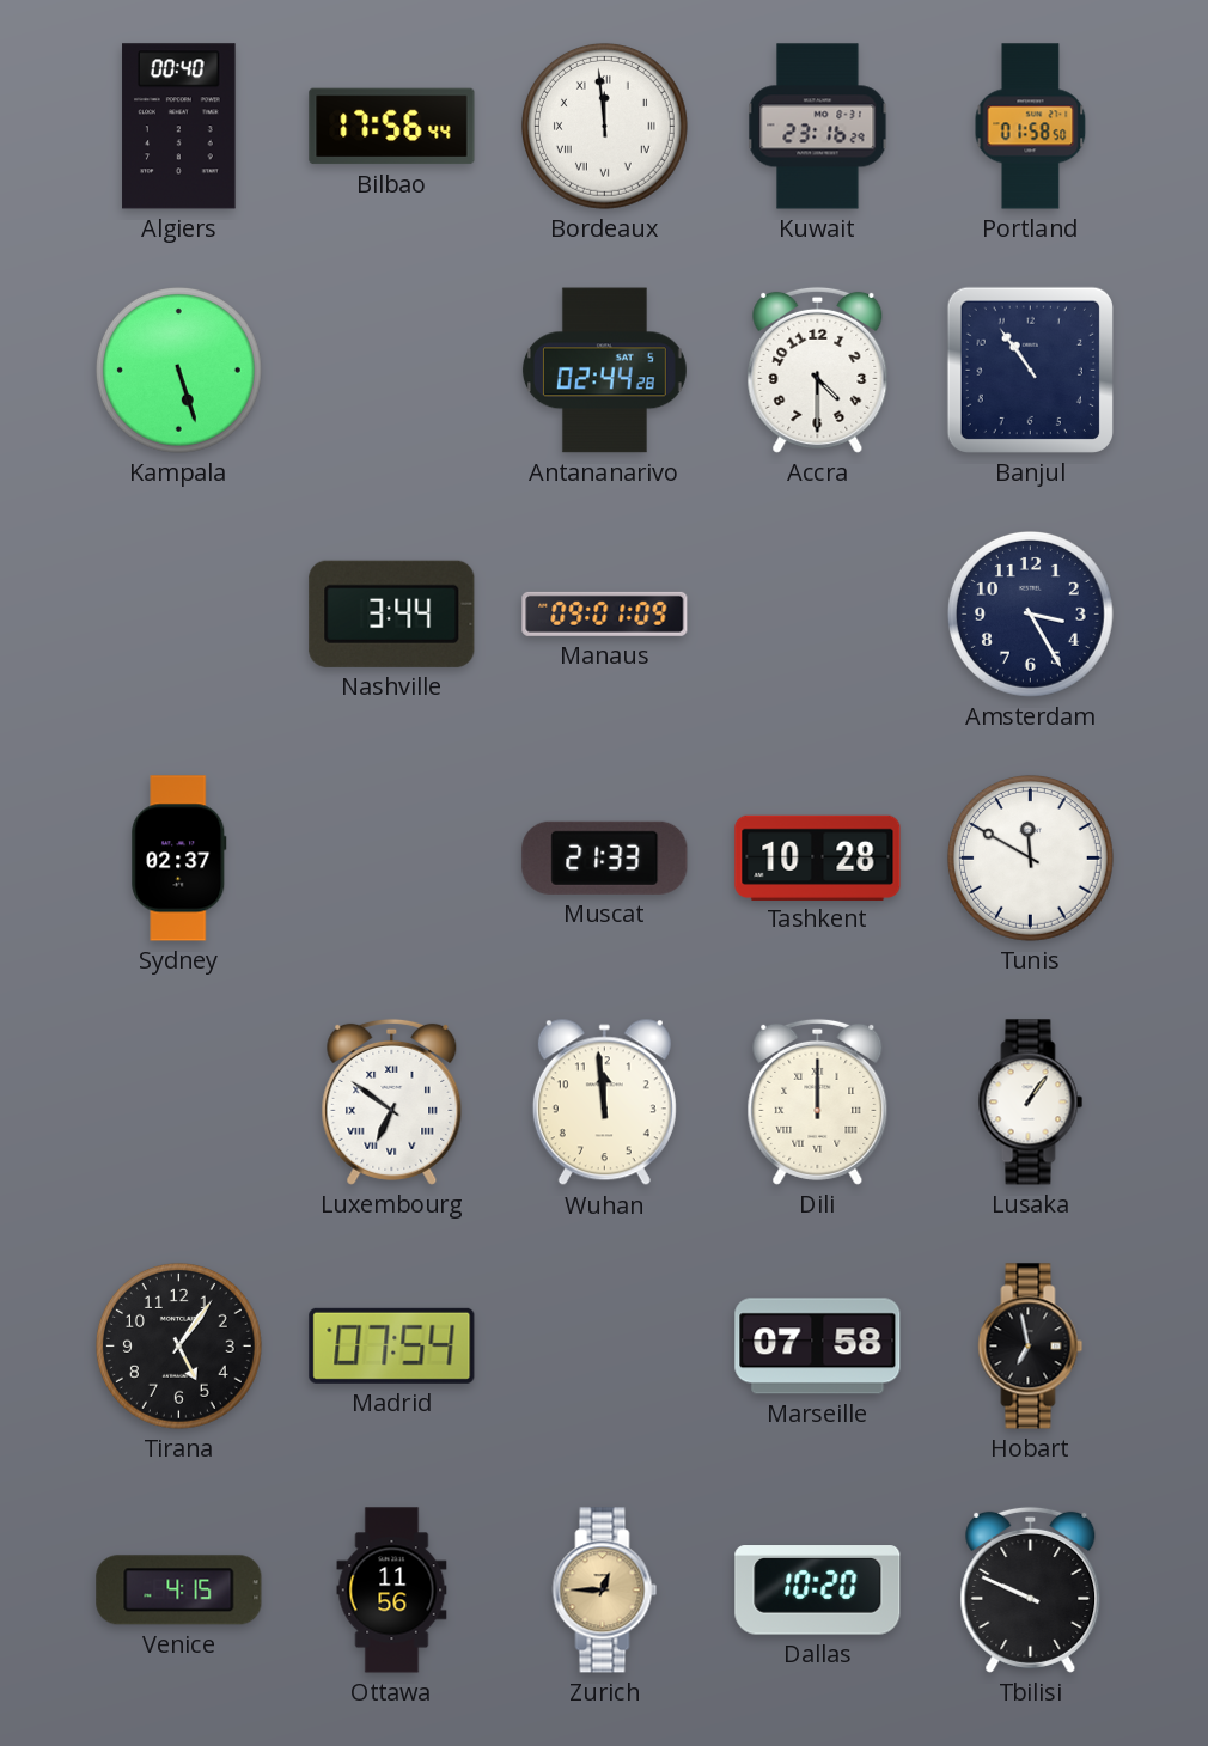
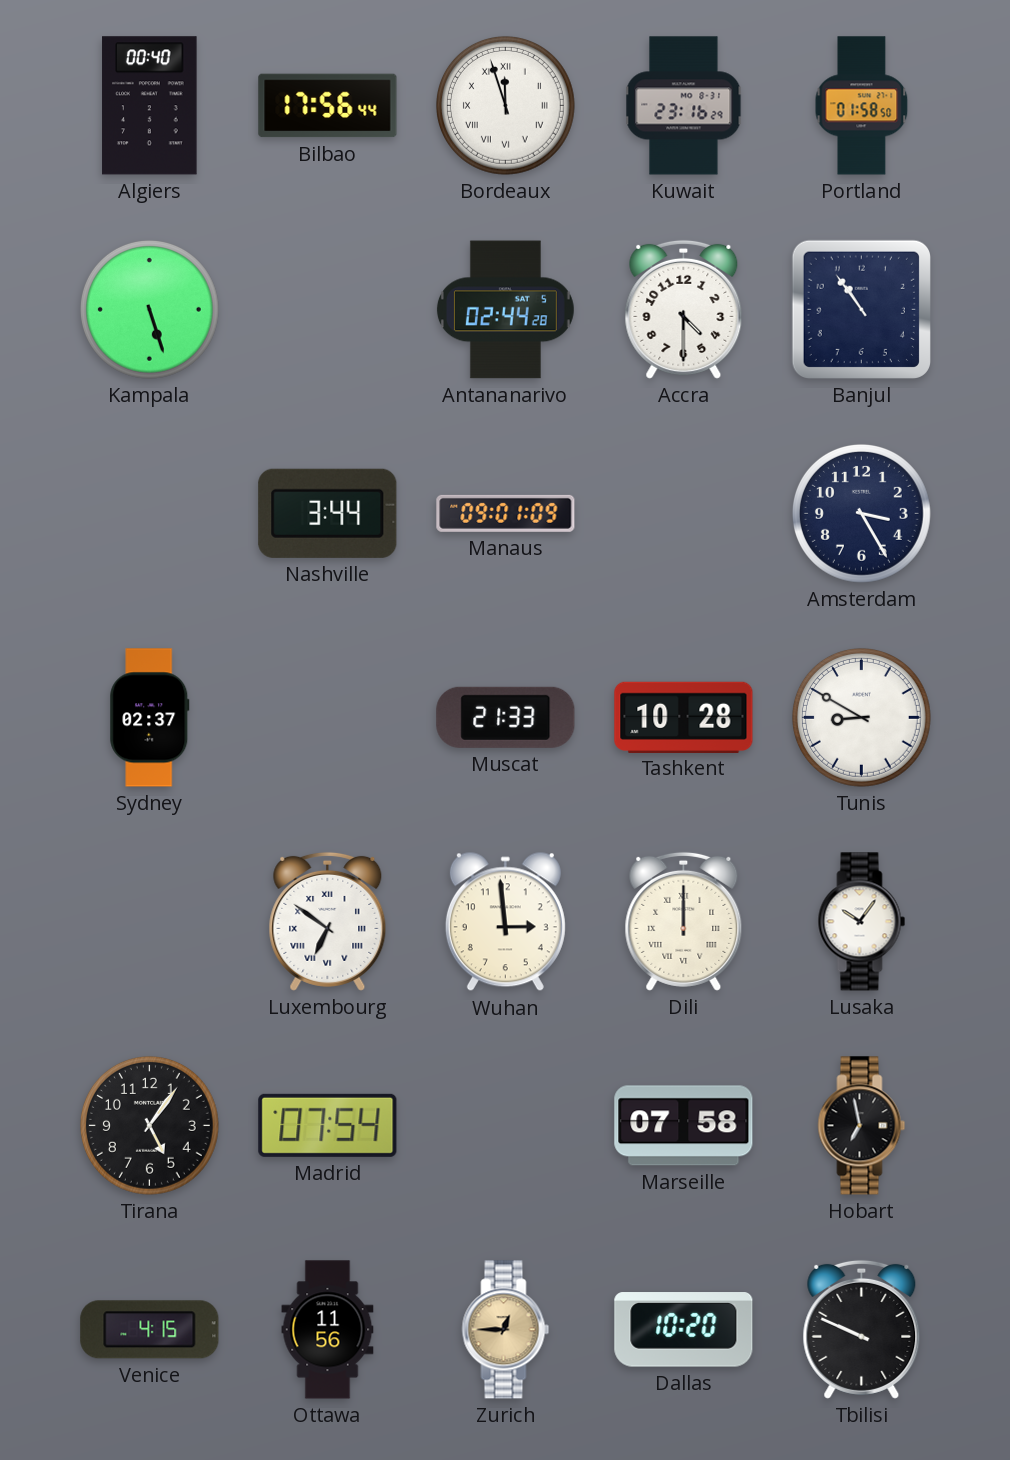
Bordeaux: 11:59 -> 11:57 (505, 105)
Tunis: 11:50 -> 8:50 (861, 717)
Wuhan: 11:59 -> 2:59 (505, 922)
Lusaka: 1:06 -> 10:06 (862, 922)
